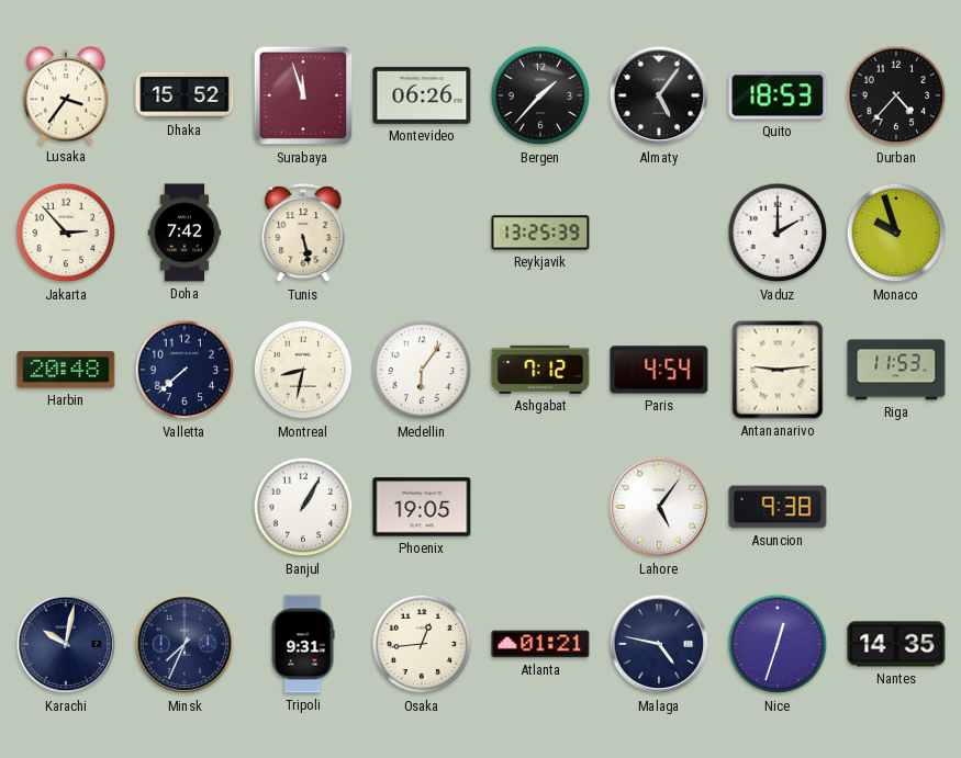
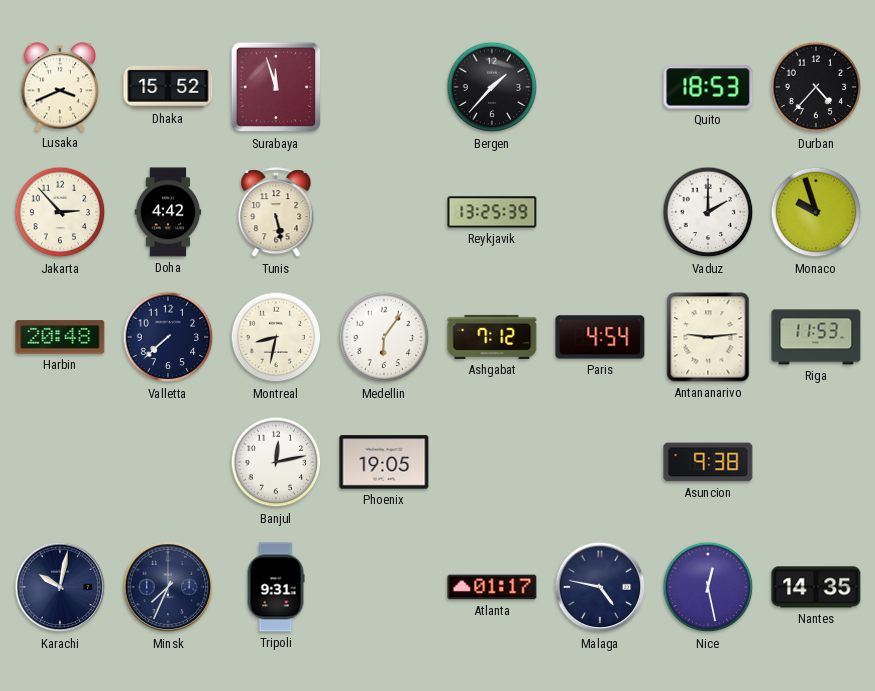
Lusaka: 3:36 -> 3:41 (60, 87)
Montevideo: 06:26 -> none (422, 95)
Almaty: 5:06 -> none (659, 95)
Doha: 7:42 -> 4:42 (168, 212)
Banjul: 1:05 -> 12:13 (276, 462)
Lahore: 5:06 -> none (659, 507)
Osaka: 12:44 -> none (422, 644)
Atlanta: 01:21 -> 01:17 (492, 587)
Nice: 12:33 -> 12:28 (708, 587)
